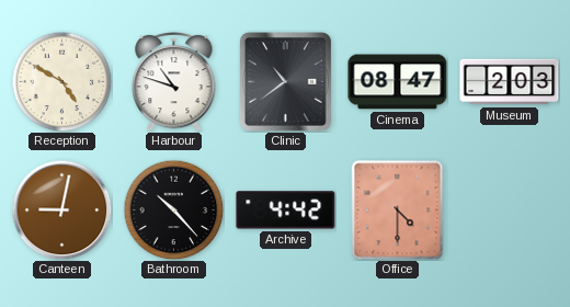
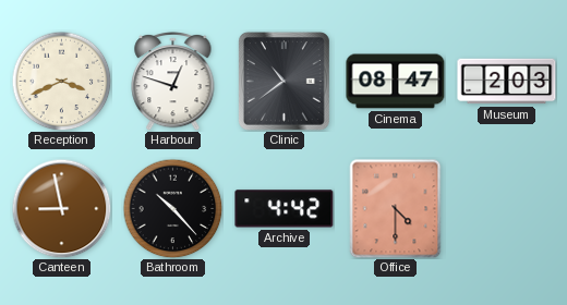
Reception: 4:50 -> 3:41 (61, 81)
Harbour: 10:48 -> 12:48 (173, 81)
Canteen: 9:02 -> 8:58 (61, 208)
